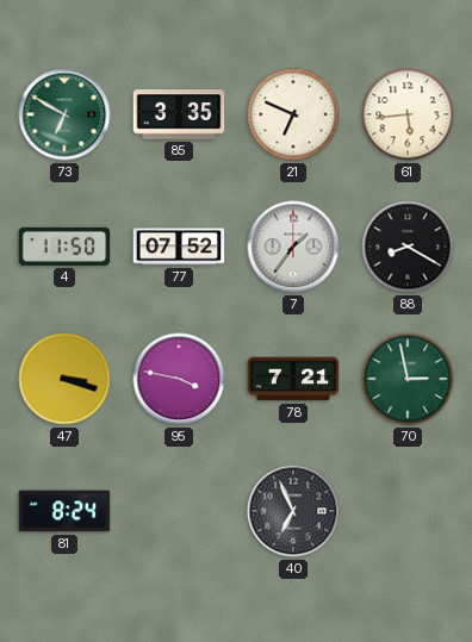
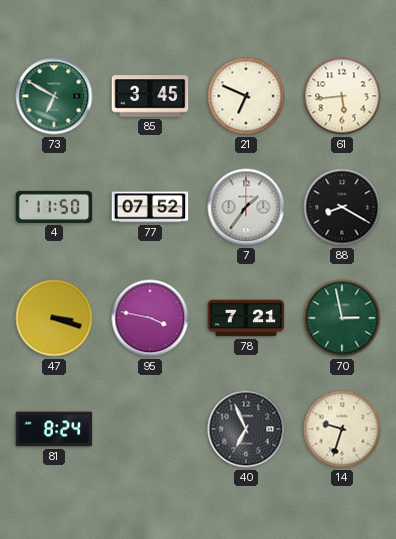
85: 3:35 -> 3:45 (150, 96)
14: none -> 9:33 (342, 429)
